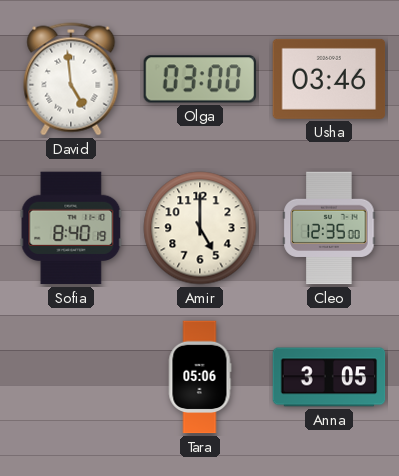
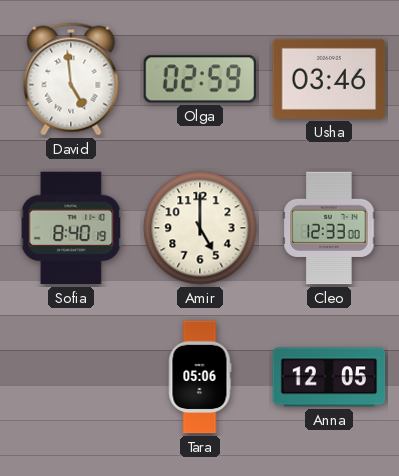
Olga: 03:00 -> 02:59 (200, 79)
Cleo: 12:35 -> 12:33 (329, 228)
Anna: 3:05 -> 12:05 (329, 377)
